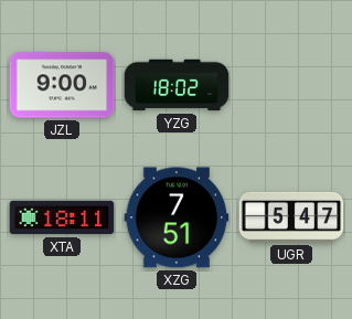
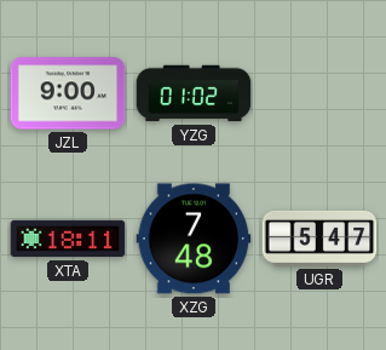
YZG: 18:02 -> 01:02 (194, 93)
XZG: 7:51 -> 7:48 (194, 239)
